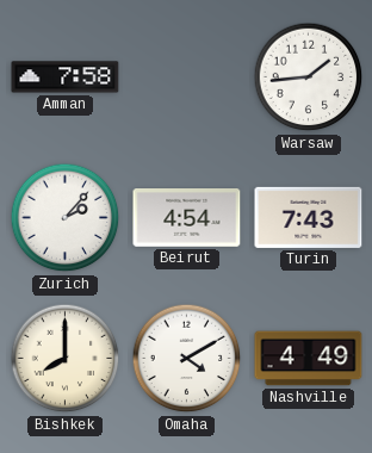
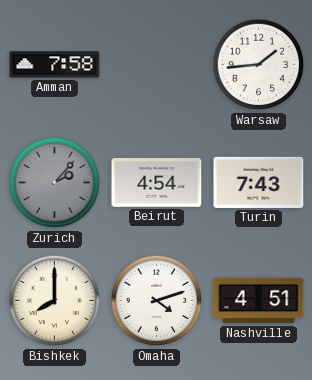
Zurich dial: white -> grey (55, 183)
Omaha: 4:10 -> 4:12 (157, 301)
Nashville: 4:49 -> 4:51 (259, 301)
